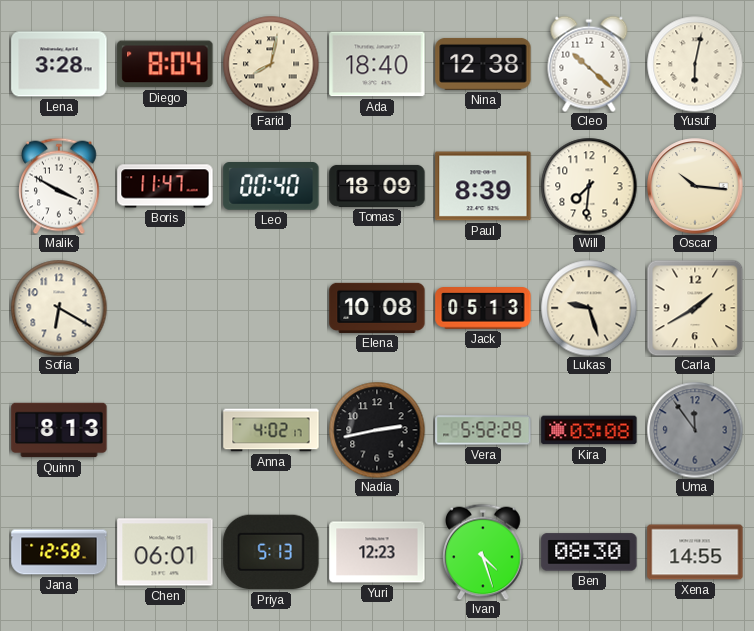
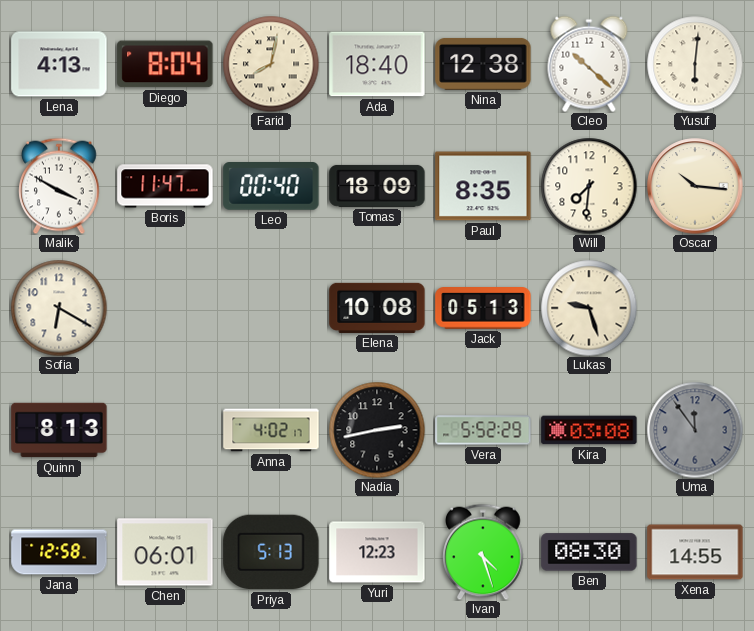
Lena: 3:28 -> 4:13 (59, 64)
Yusuf: 6:02 -> 6:01 (695, 64)
Paul: 8:39 -> 8:35 (483, 186)
Carla: 1:40 -> none (695, 308)
